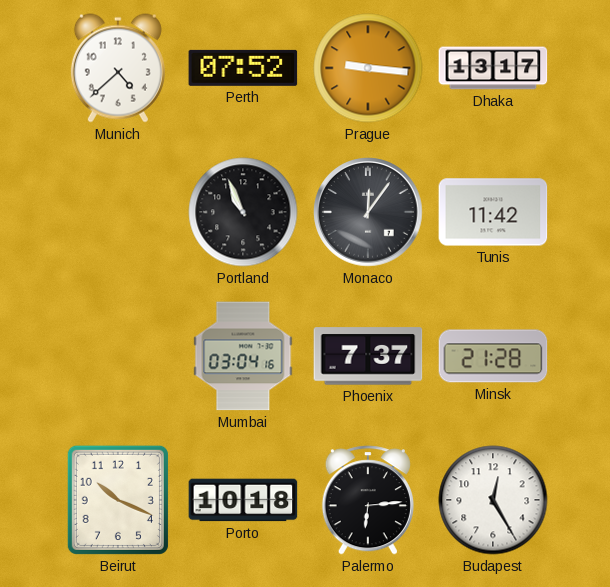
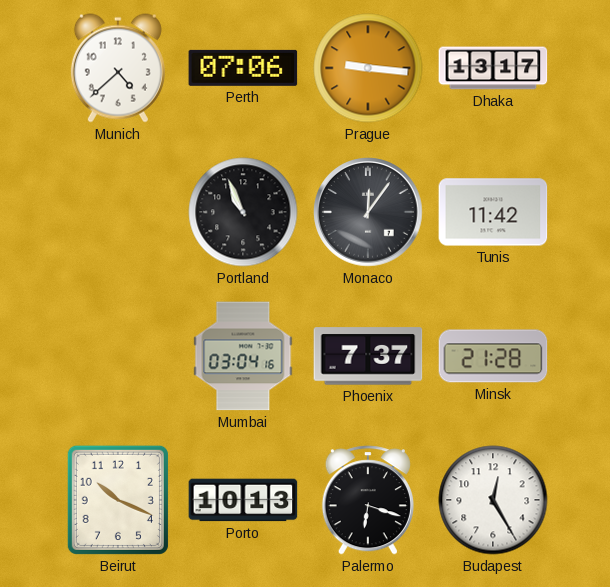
Perth: 07:52 -> 07:06 (243, 68)
Porto: 10:18 -> 10:13 (243, 500)
Palermo: 6:14 -> 6:18 (368, 500)
